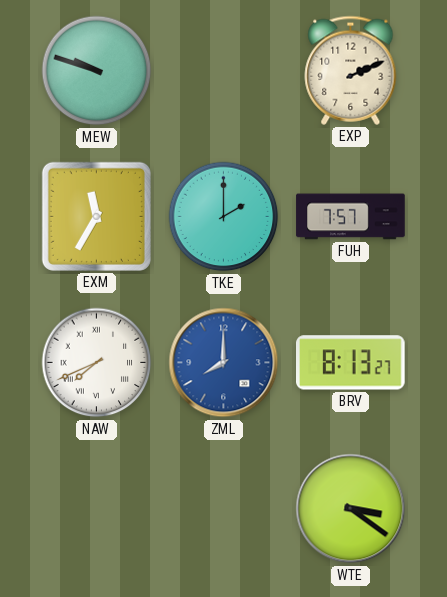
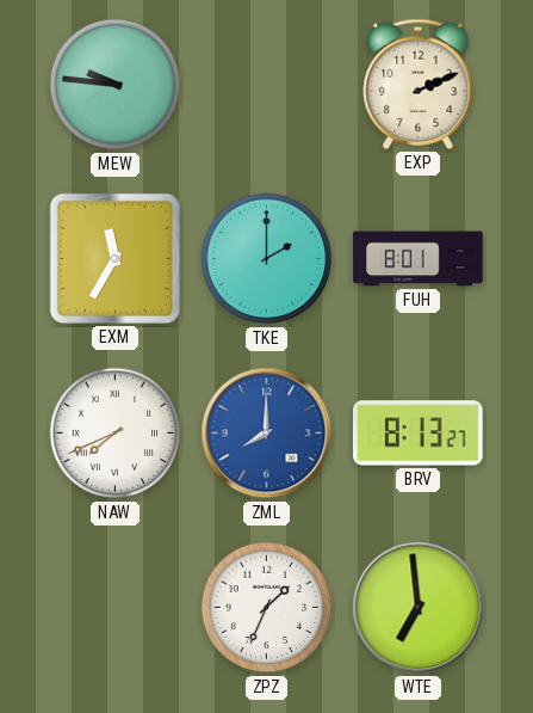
MEW: 9:48 -> 9:46 (116, 85)
FUH: 7:57 -> 8:01 (419, 259)
ZPZ: none -> 1:34 (267, 608)
WTE: 3:21 -> 6:59 (419, 608)
